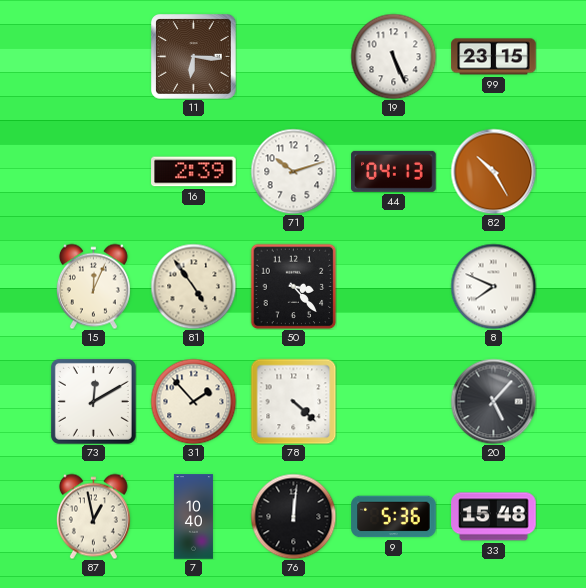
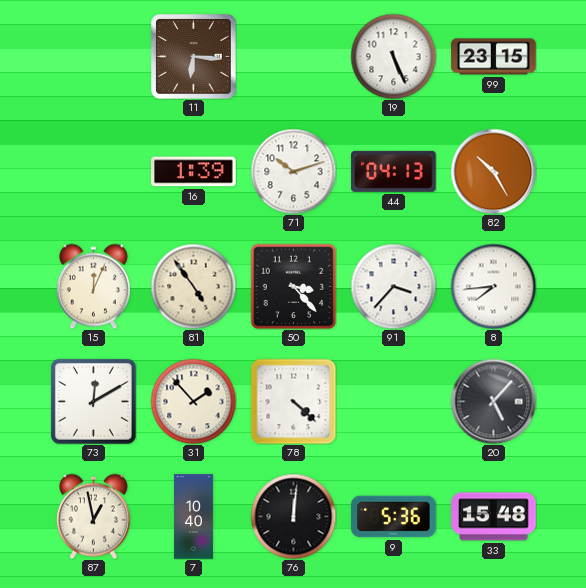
16: 2:39 -> 1:39 (194, 172)
91: none -> 3:37 (393, 286)
8: 7:49 -> 7:44 (493, 286)
